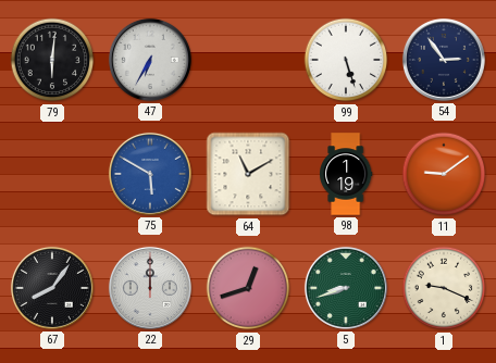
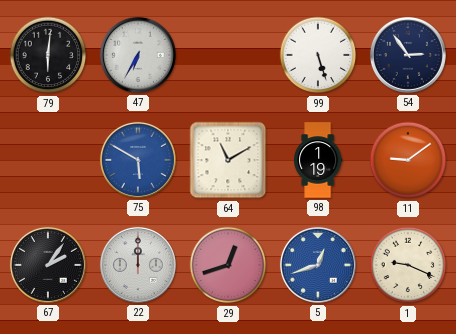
67: 8:06 -> 2:06 (48, 265)
5: 8:42 -> 12:42 (318, 265)
5 dial: green -> blue (318, 265)
